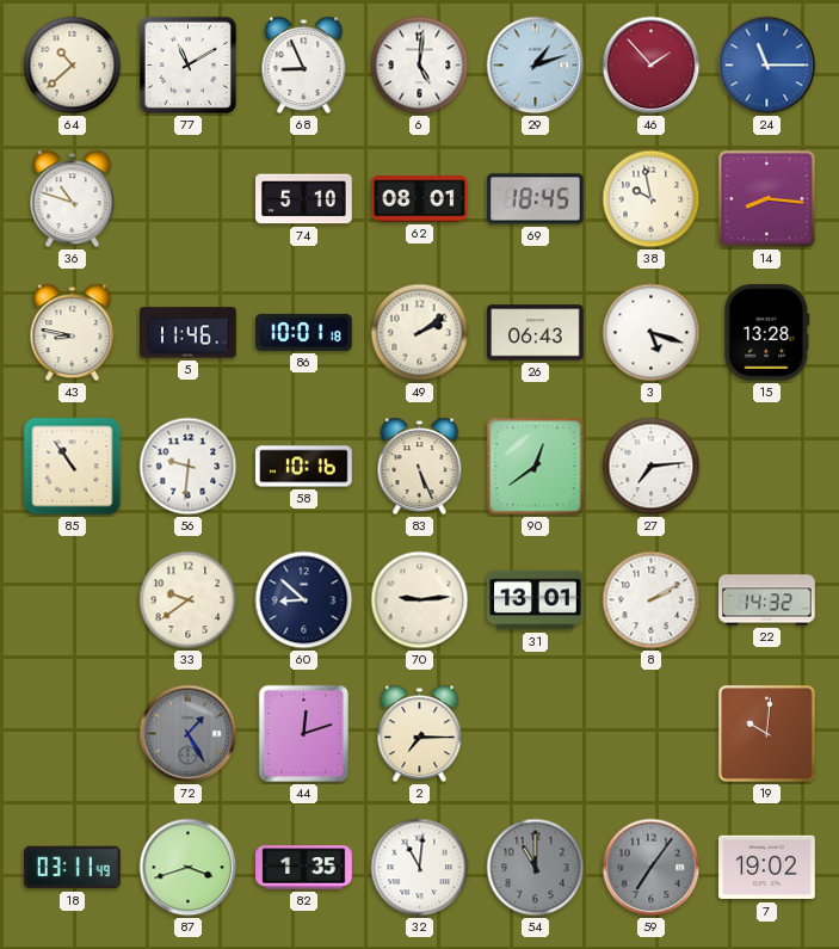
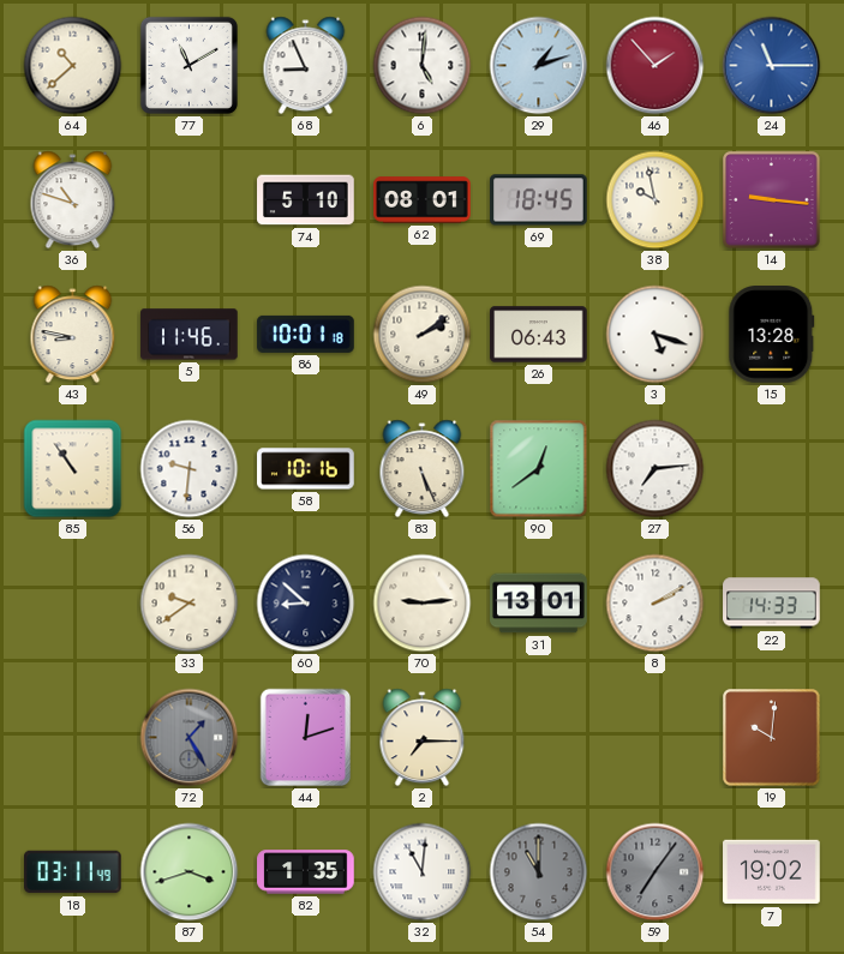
14: 8:16 -> 9:16 (772, 200)
22: 14:32 -> 14:33 (772, 604)
